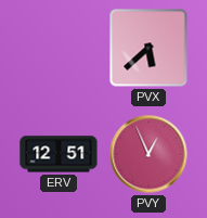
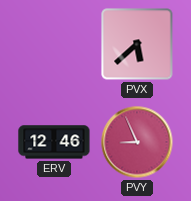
ERV: 12:51 -> 12:46 (54, 142)
PVY: 12:56 -> 8:56 (137, 142)
